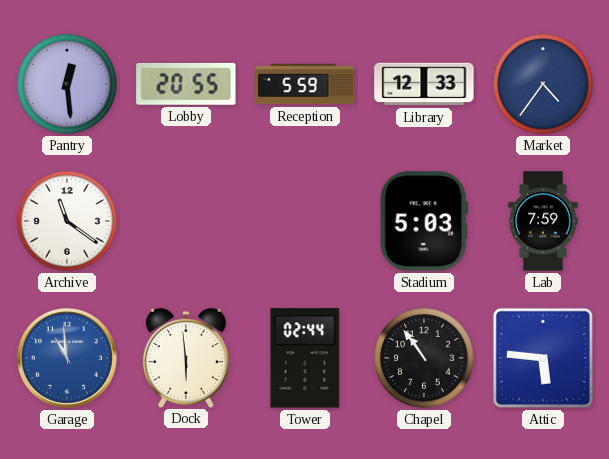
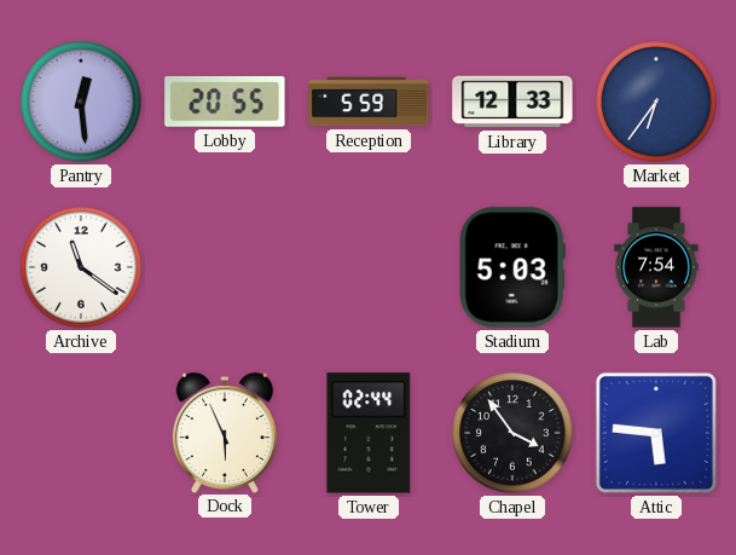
Market: 4:36 -> 6:36 (656, 102)
Lab: 7:59 -> 7:54 (656, 267)
Garage: 10:59 -> none (68, 359)
Dock: 5:59 -> 5:56 (225, 432)
Chapel: 10:54 -> 3:54 (512, 433)
